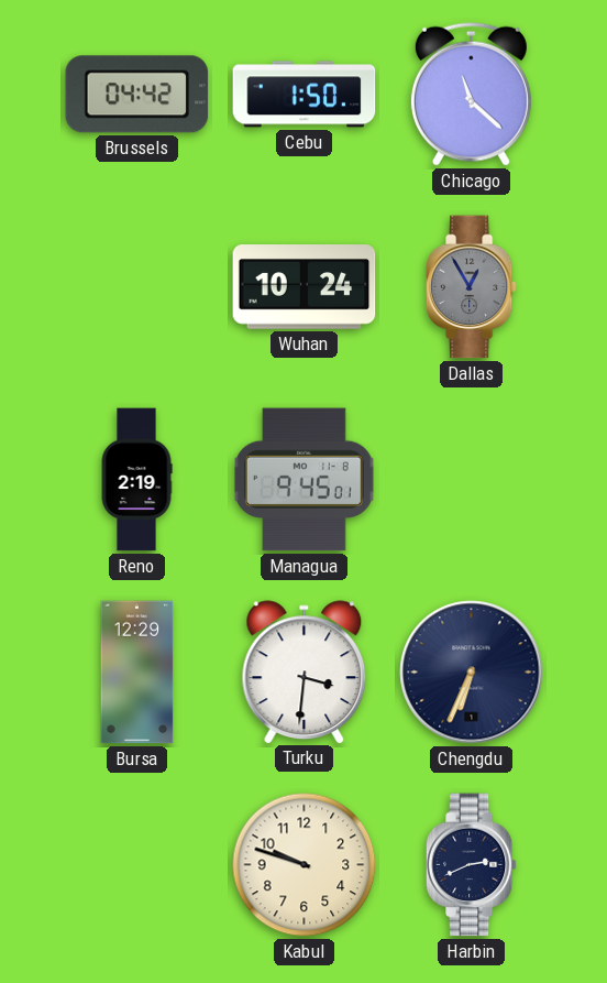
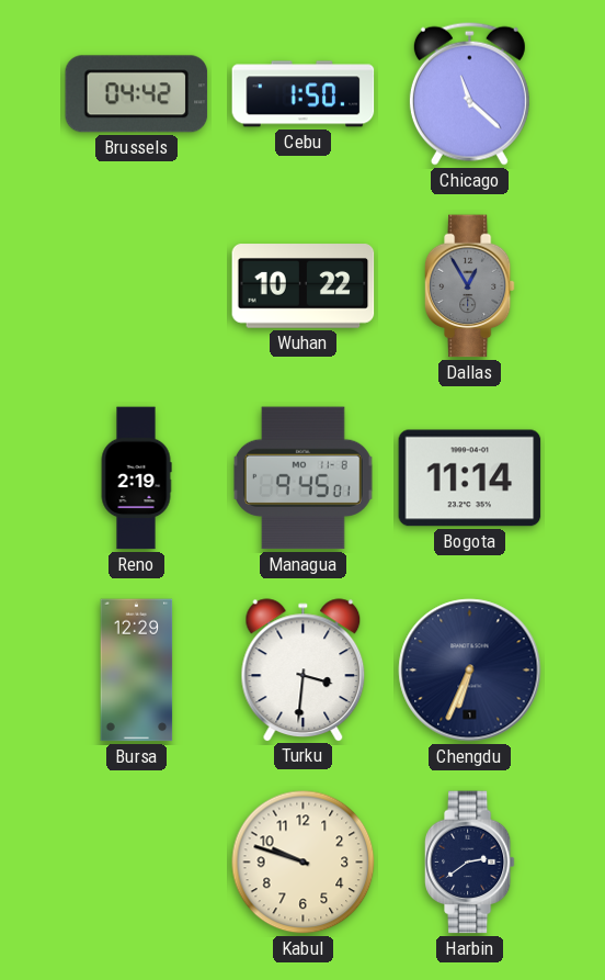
Wuhan: 10:24 -> 10:22 (304, 286)
Bogota: none -> 11:14 (470, 478)
Harbin: 2:41 -> 2:39 (469, 863)
